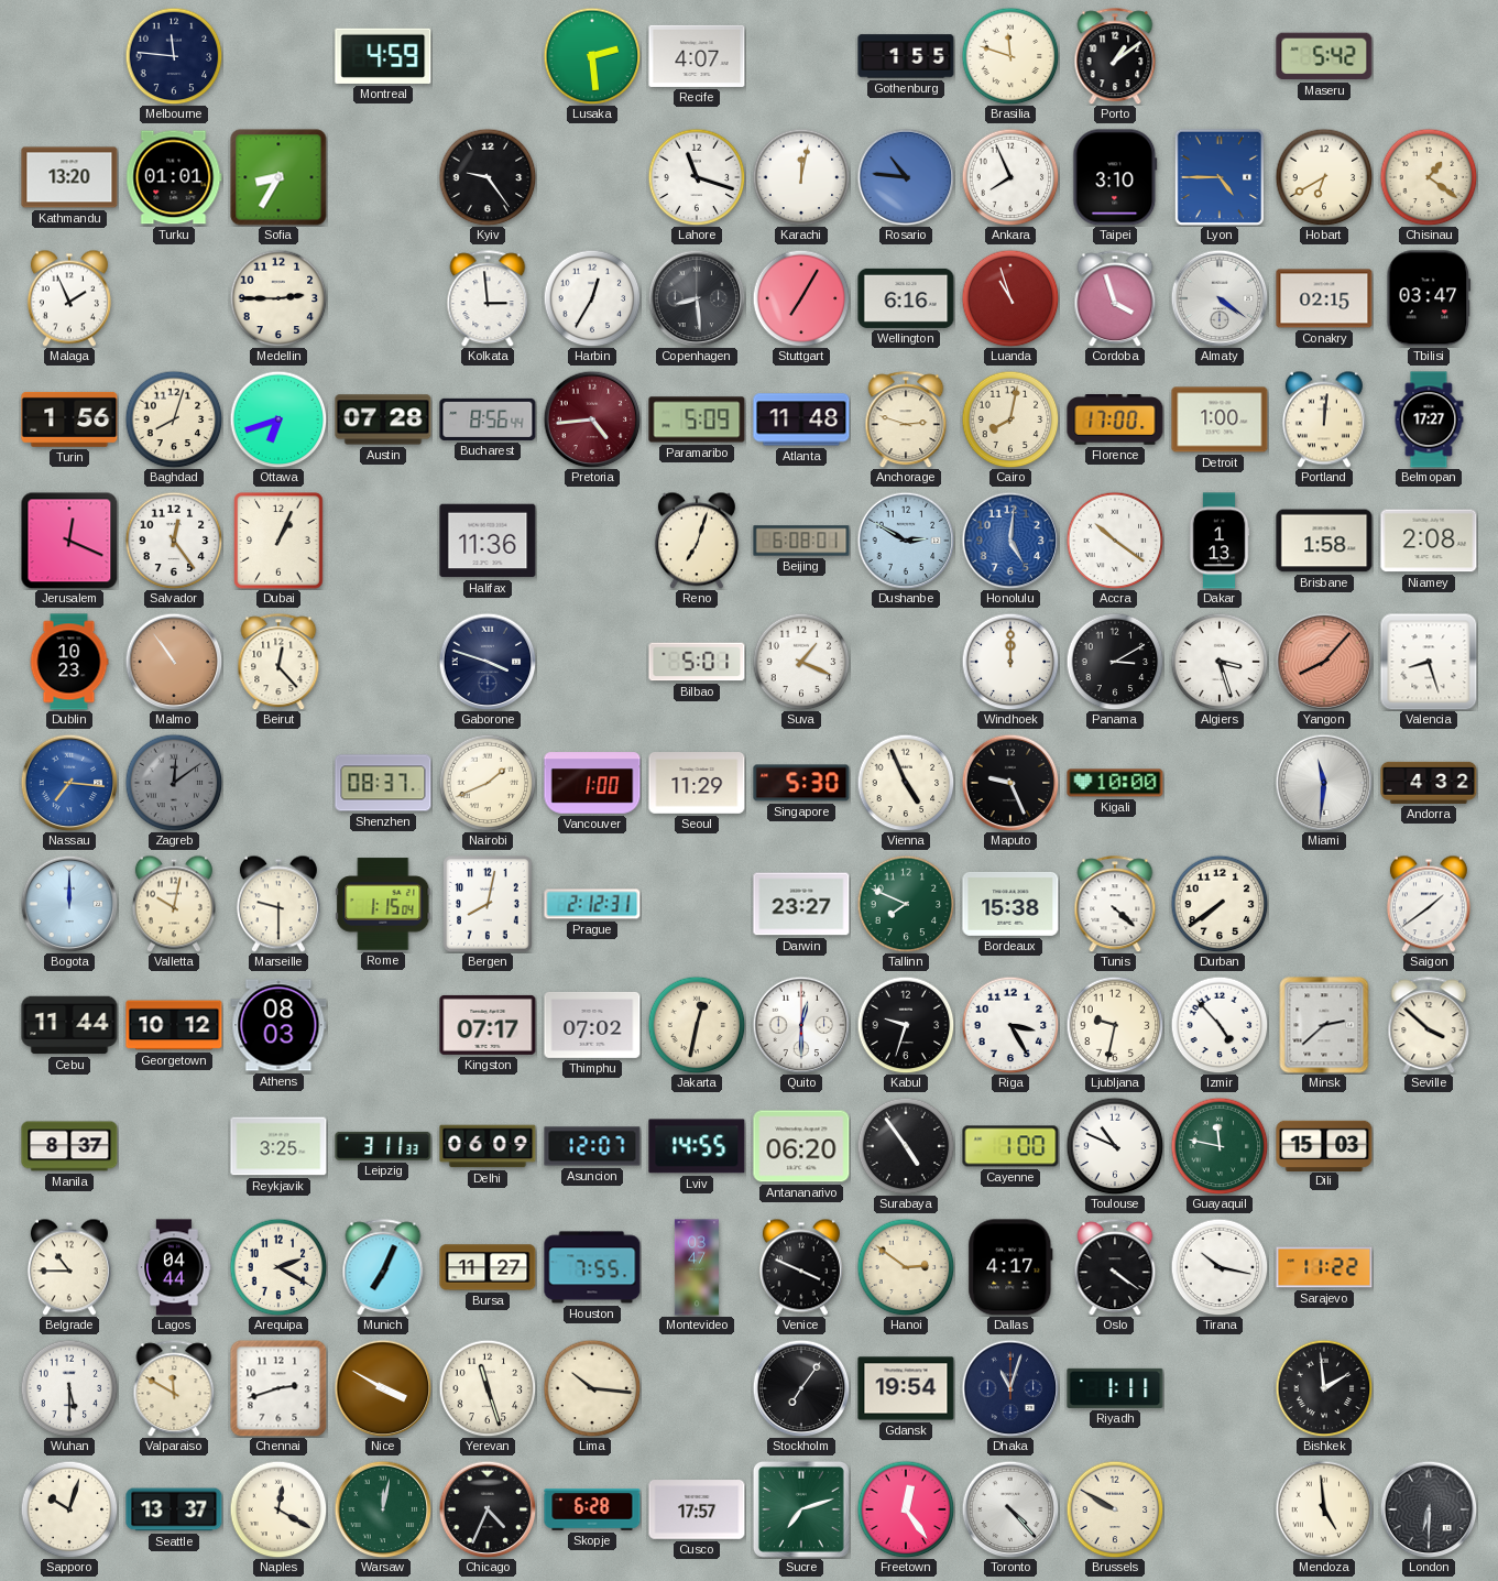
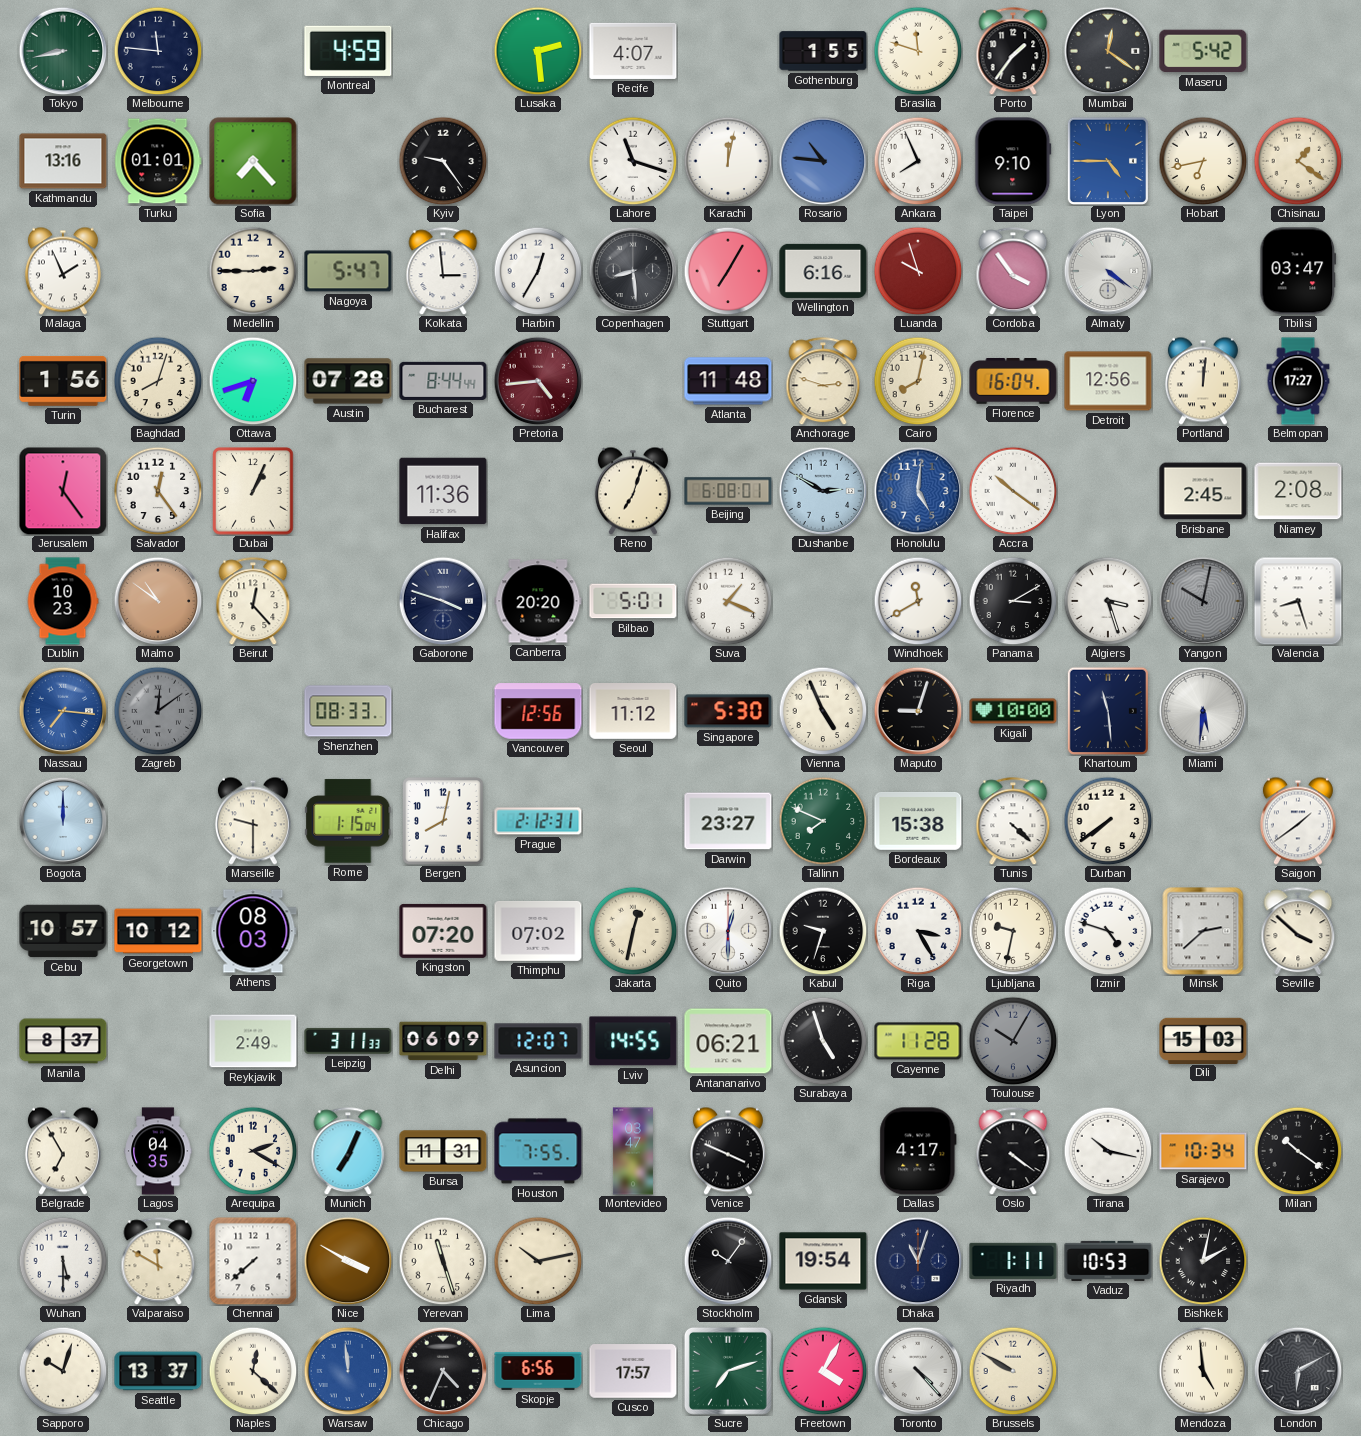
Tokyo: none -> 8:43 (63, 51)
Porto: 1:09 -> 1:36 (1013, 51)
Mumbai: none -> 12:21 (1108, 51)
Kathmandu: 13:20 -> 13:16 (63, 161)
Sofia: 8:35 -> 7:23 (253, 161)
Taipei: 3:10 -> 9:10 (1013, 161)
Hobart: 6:40 -> 6:43 (1203, 161)
Nagoya: none -> 5:47 (348, 271)
Luanda: 10:57 -> 9:57 (918, 271)
Cordoba: 3:57 -> 3:54 (1013, 271)
Conakry: 02:15 -> none (1324, 298)
Bucharest: 8:56 -> 8:44 (443, 381)
Paramaribo: 5:09 -> none (697, 419)
Florence: 17:00 -> 16:04 (1013, 382)
Detroit: 1:00 -> 12:56 (1108, 381)
Jerusalem: 12:19 -> 12:24 (63, 491)
Dakar: 1:13 -> none (1220, 541)
Brisbane: 1:58 -> 2:45 (1203, 491)
Malmo: 10:54 -> 10:51 (158, 601)
Canberra: none -> 20:20 (538, 601)
Windhoek: 12:00 -> 11:40 (918, 601)
Yangon: 8:07 -> 10:02 (1203, 601)
Yangon dial: salmon -> grey (1203, 601)
Shenzhen: 08:37 -> 08:33 (348, 711)
Nairobi: 1:41 -> none (488, 783)
Vancouver: 1:00 -> 12:56 (538, 711)
Seoul: 11:29 -> 11:12 (633, 712)
Maputo: 9:26 -> 9:03 (918, 711)
Khartoum: none -> 11:29 (1107, 710)
Miami: 11:31 -> 5:31 (1203, 711)
Andorra: 4:32 -> none (1429, 783)
Valletta: 10:02 -> none (174, 904)
Cebu: 11:44 -> 10:57 (63, 931)
Kingston: 07:17 -> 07:20 (443, 931)
Izmir: 4:53 -> 4:48 (1108, 931)
Reykjavik: 3:25 -> 2:49 (253, 1041)
Antananarivo: 06:20 -> 06:21 (728, 1041)
Surabaya: 4:54 -> 4:57 (823, 1041)
Cayenne: 1:00 -> 11:28 (918, 1041)
Toulouse: 10:49 -> 10:05 (1013, 1041)
Toulouse dial: white -> grey (1013, 1041)
Guayaquil: 11:47 -> none (1220, 1146)
Belgrade: 10:45 -> 6:55 (63, 1151)
Lagos: 04:44 -> 04:35 (158, 1151)
Bursa: 11:27 -> 11:31 (443, 1151)
Hanoi: 2:51 -> none (906, 1267)
Sarajevo: 11:22 -> 10:34 (1203, 1151)
Milan: none -> 10:21 (1298, 1151)
Chennai: 2:42 -> 7:38 (253, 1261)
Lima: 10:16 -> 10:13 (538, 1261)
Stockholm: 7:06 -> 10:06 (728, 1261)
Vaduz: none -> 10:53 (1108, 1261)
Bishkek: 1:59 -> 2:02 (1203, 1261)
Naples: 12:20 -> 12:22 (253, 1371)
Warsaw: 12:02 -> 11:59 (348, 1371)
Warsaw dial: green -> blue (348, 1371)
Skopje: 6:28 -> 6:56 (538, 1371)
Freetown: 12:24 -> 4:05 (823, 1371)
London: 6:30 -> 6:10 (1298, 1371)
